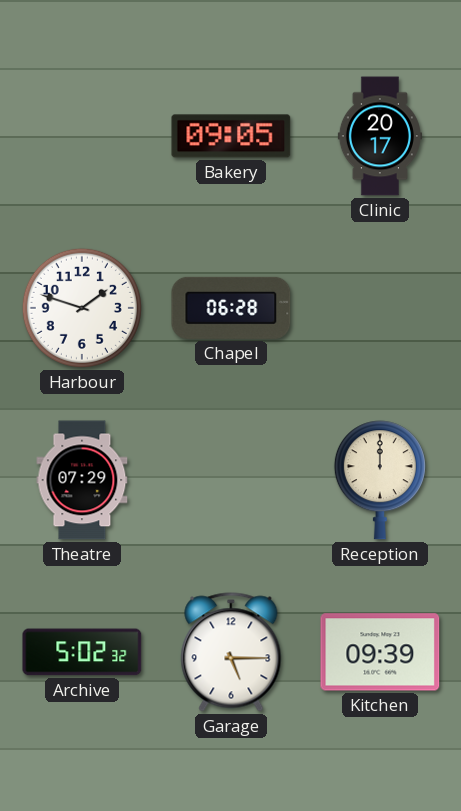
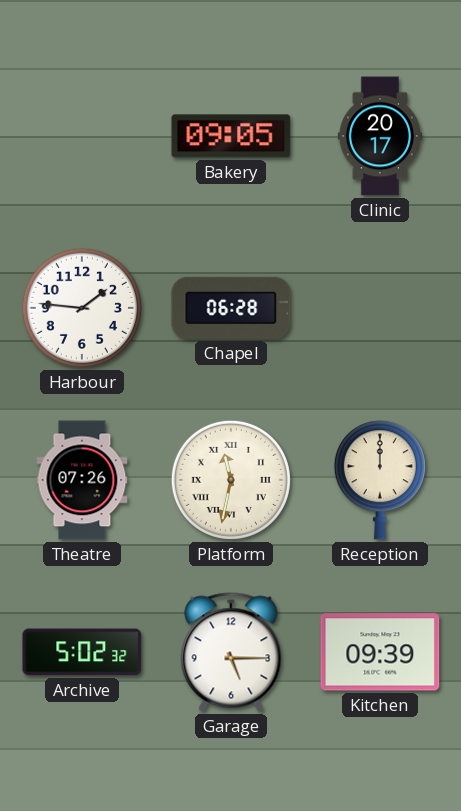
Harbour: 1:48 -> 1:46 (82, 308)
Theatre: 07:29 -> 07:26 (82, 480)
Platform: none -> 11:32 (231, 480)
